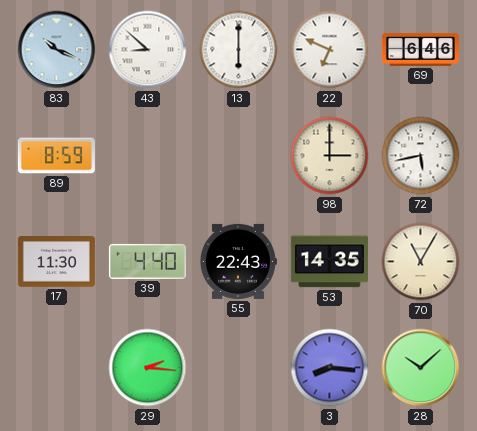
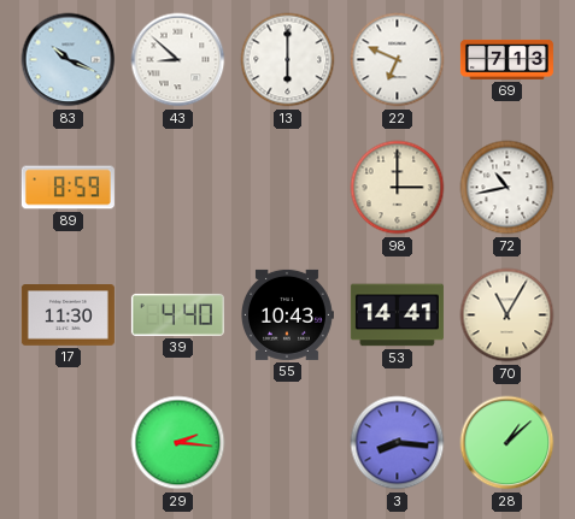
69: 6:46 -> 7:13 (506, 59)
72: 5:43 -> 10:43 (507, 188)
55: 22:43 -> 10:43 (287, 314)
53: 14:35 -> 14:41 (397, 315)
28: 10:08 -> 1:08 (507, 443)
